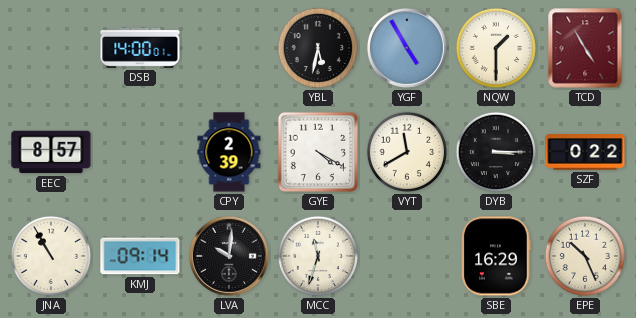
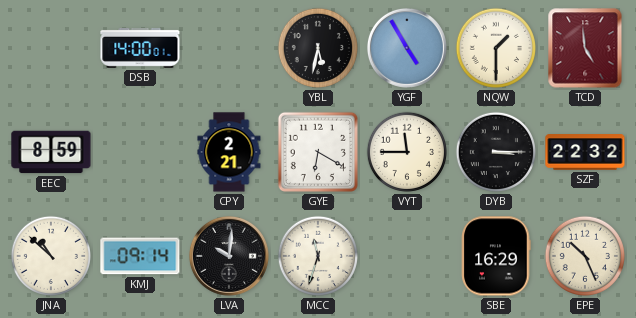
TCD: 4:55 -> 4:59 (585, 48)
EEC: 8:57 -> 8:59 (51, 152)
CPY: 2:39 -> 2:21 (229, 152)
GYE: 4:20 -> 6:20 (318, 152)
VYT: 11:40 -> 11:45 (407, 152)
SZF: 0:22 -> 22:32 (585, 152)
JNA: 10:55 -> 10:52 (51, 256)
